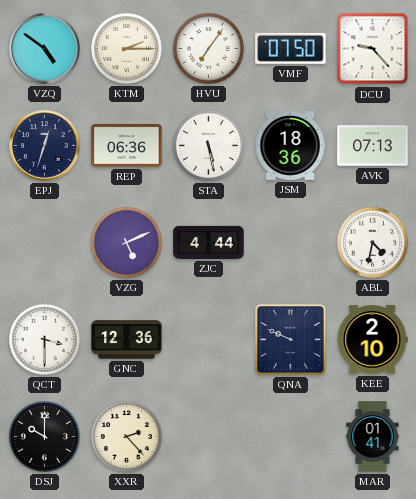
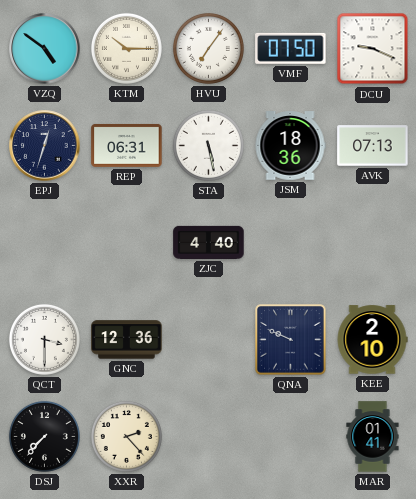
KTM: 2:15 -> 10:15 (126, 48)
DCU: 9:23 -> 9:19 (373, 49)
REP: 06:36 -> 06:31 (127, 146)
VZG: 5:11 -> none (126, 242)
ZJC: 4:44 -> 4:40 (209, 242)
ABL: 4:32 -> none (372, 242)
DSJ: 10:00 -> 7:37 (44, 436)
